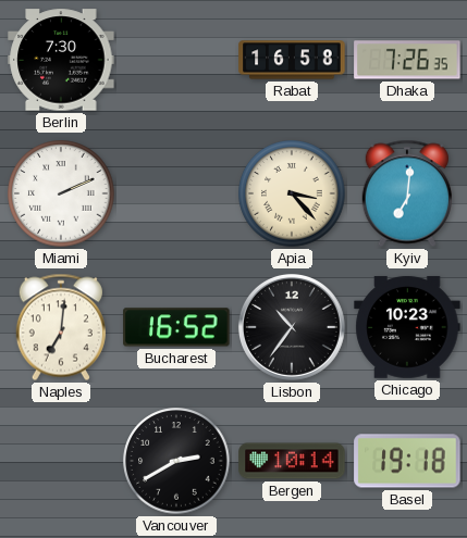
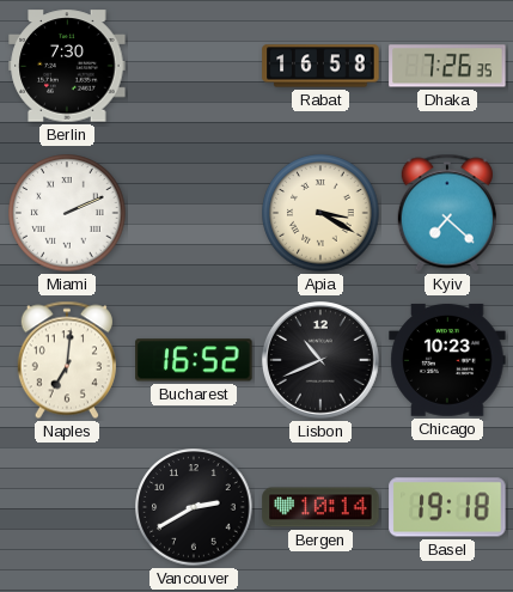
Apia: 3:23 -> 3:20 (320, 213)
Kyiv: 7:01 -> 7:22 (447, 213)
Lisbon: 10:36 -> 10:41 (320, 360)
